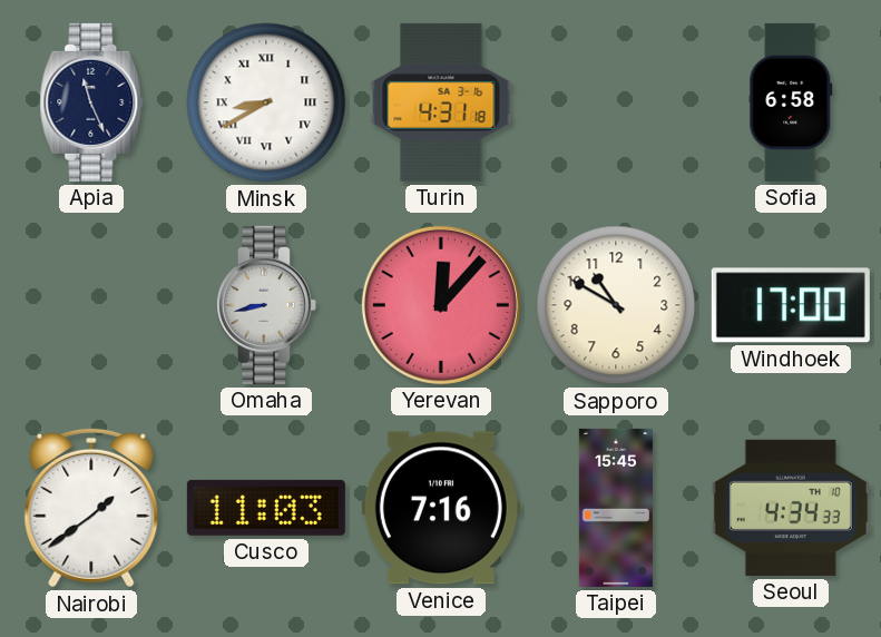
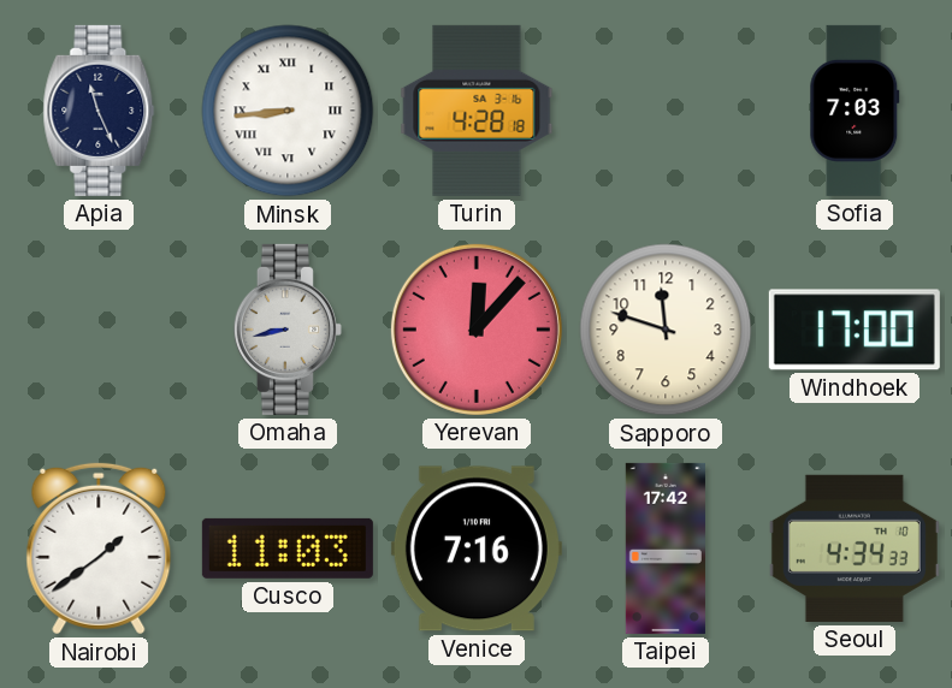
Minsk: 8:40 -> 8:44 (288, 111)
Turin: 4:31 -> 4:28 (477, 111)
Sofia: 6:58 -> 7:03 (855, 111)
Sapporo: 10:50 -> 11:48 (666, 330)
Taipei: 15:45 -> 17:42 (666, 548)
